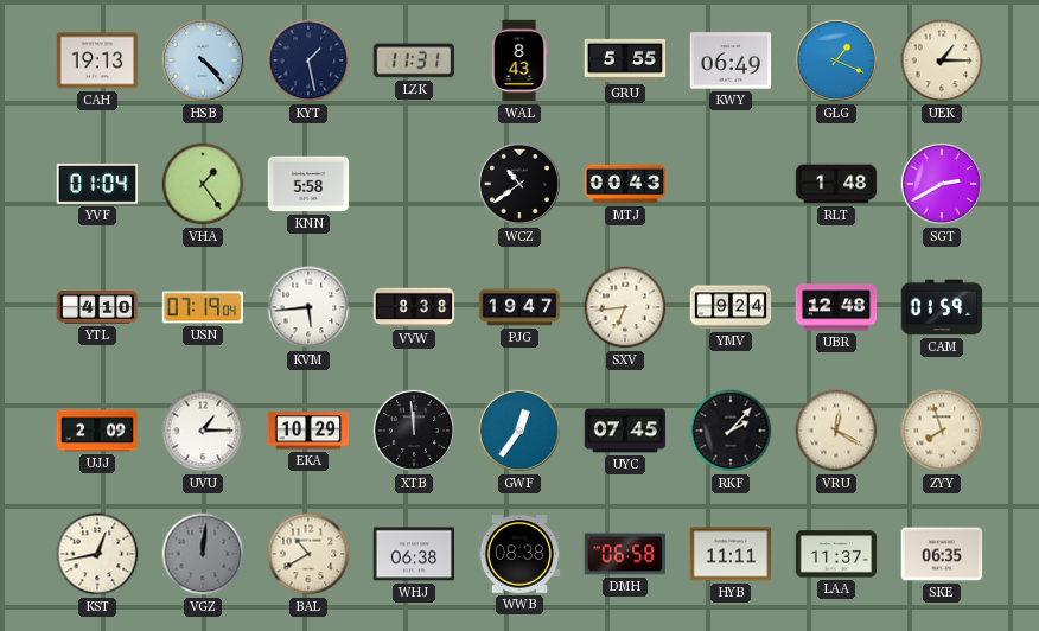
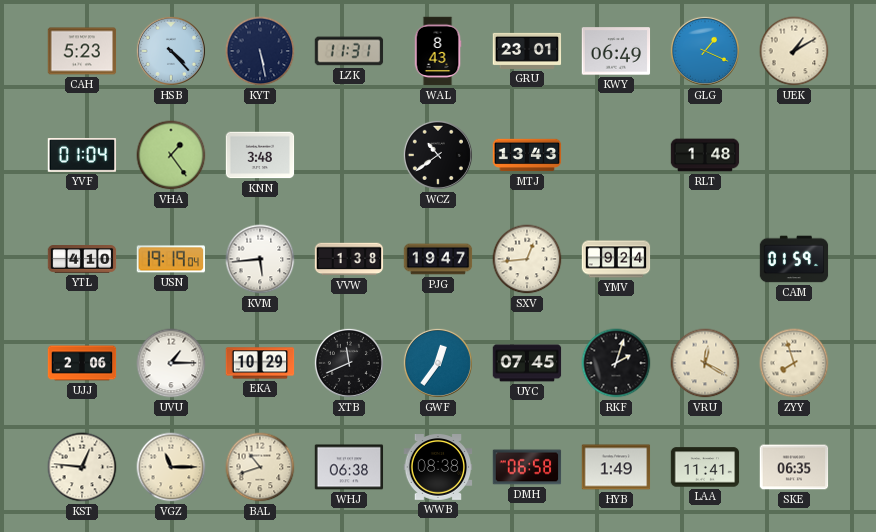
CAH: 19:13 -> 5:23 (82, 51)
KYT: 1:28 -> 5:28 (260, 51)
GRU: 5:55 -> 23:01 (527, 51)
UEK: 1:15 -> 1:10 (794, 51)
KNN: 5:58 -> 3:48 (260, 155)
MTJ: 00:43 -> 13:43 (527, 155)
SGT: 2:40 -> none (942, 184)
USN: 07:19 -> 19:19 (170, 259)
VVW: 8:38 -> 1:38 (349, 259)
SXV: 6:44 -> 12:44 (527, 259)
UBR: 12:48 -> none (836, 307)
UJJ: 2:09 -> 2:06 (82, 363)
XTB: 11:59 -> 11:41 (349, 363)
RKF: 2:07 -> 2:03 (616, 363)
KST: 12:43 -> 12:46 (82, 467)
VGZ: 12:01 -> 11:15 (171, 467)
VGZ dial: grey -> cream (171, 467)
BAL: 10:40 -> 10:42 (260, 467)
HYB: 11:11 -> 1:49 (616, 467)
LAA: 11:37 -> 11:41 (705, 467)
